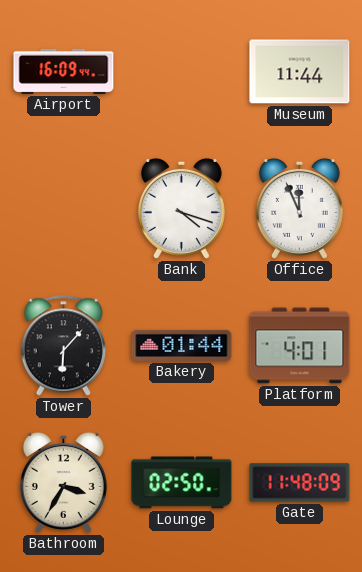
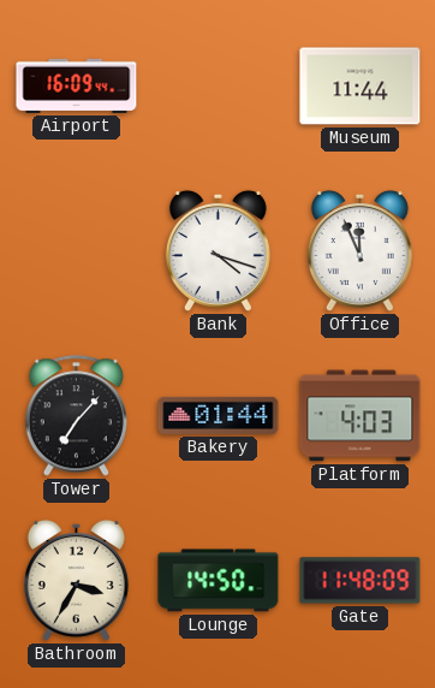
Tower: 6:07 -> 7:07 (76, 416)
Platform: 4:01 -> 4:03 (360, 416)
Lounge: 02:50 -> 14:50 (219, 581)
